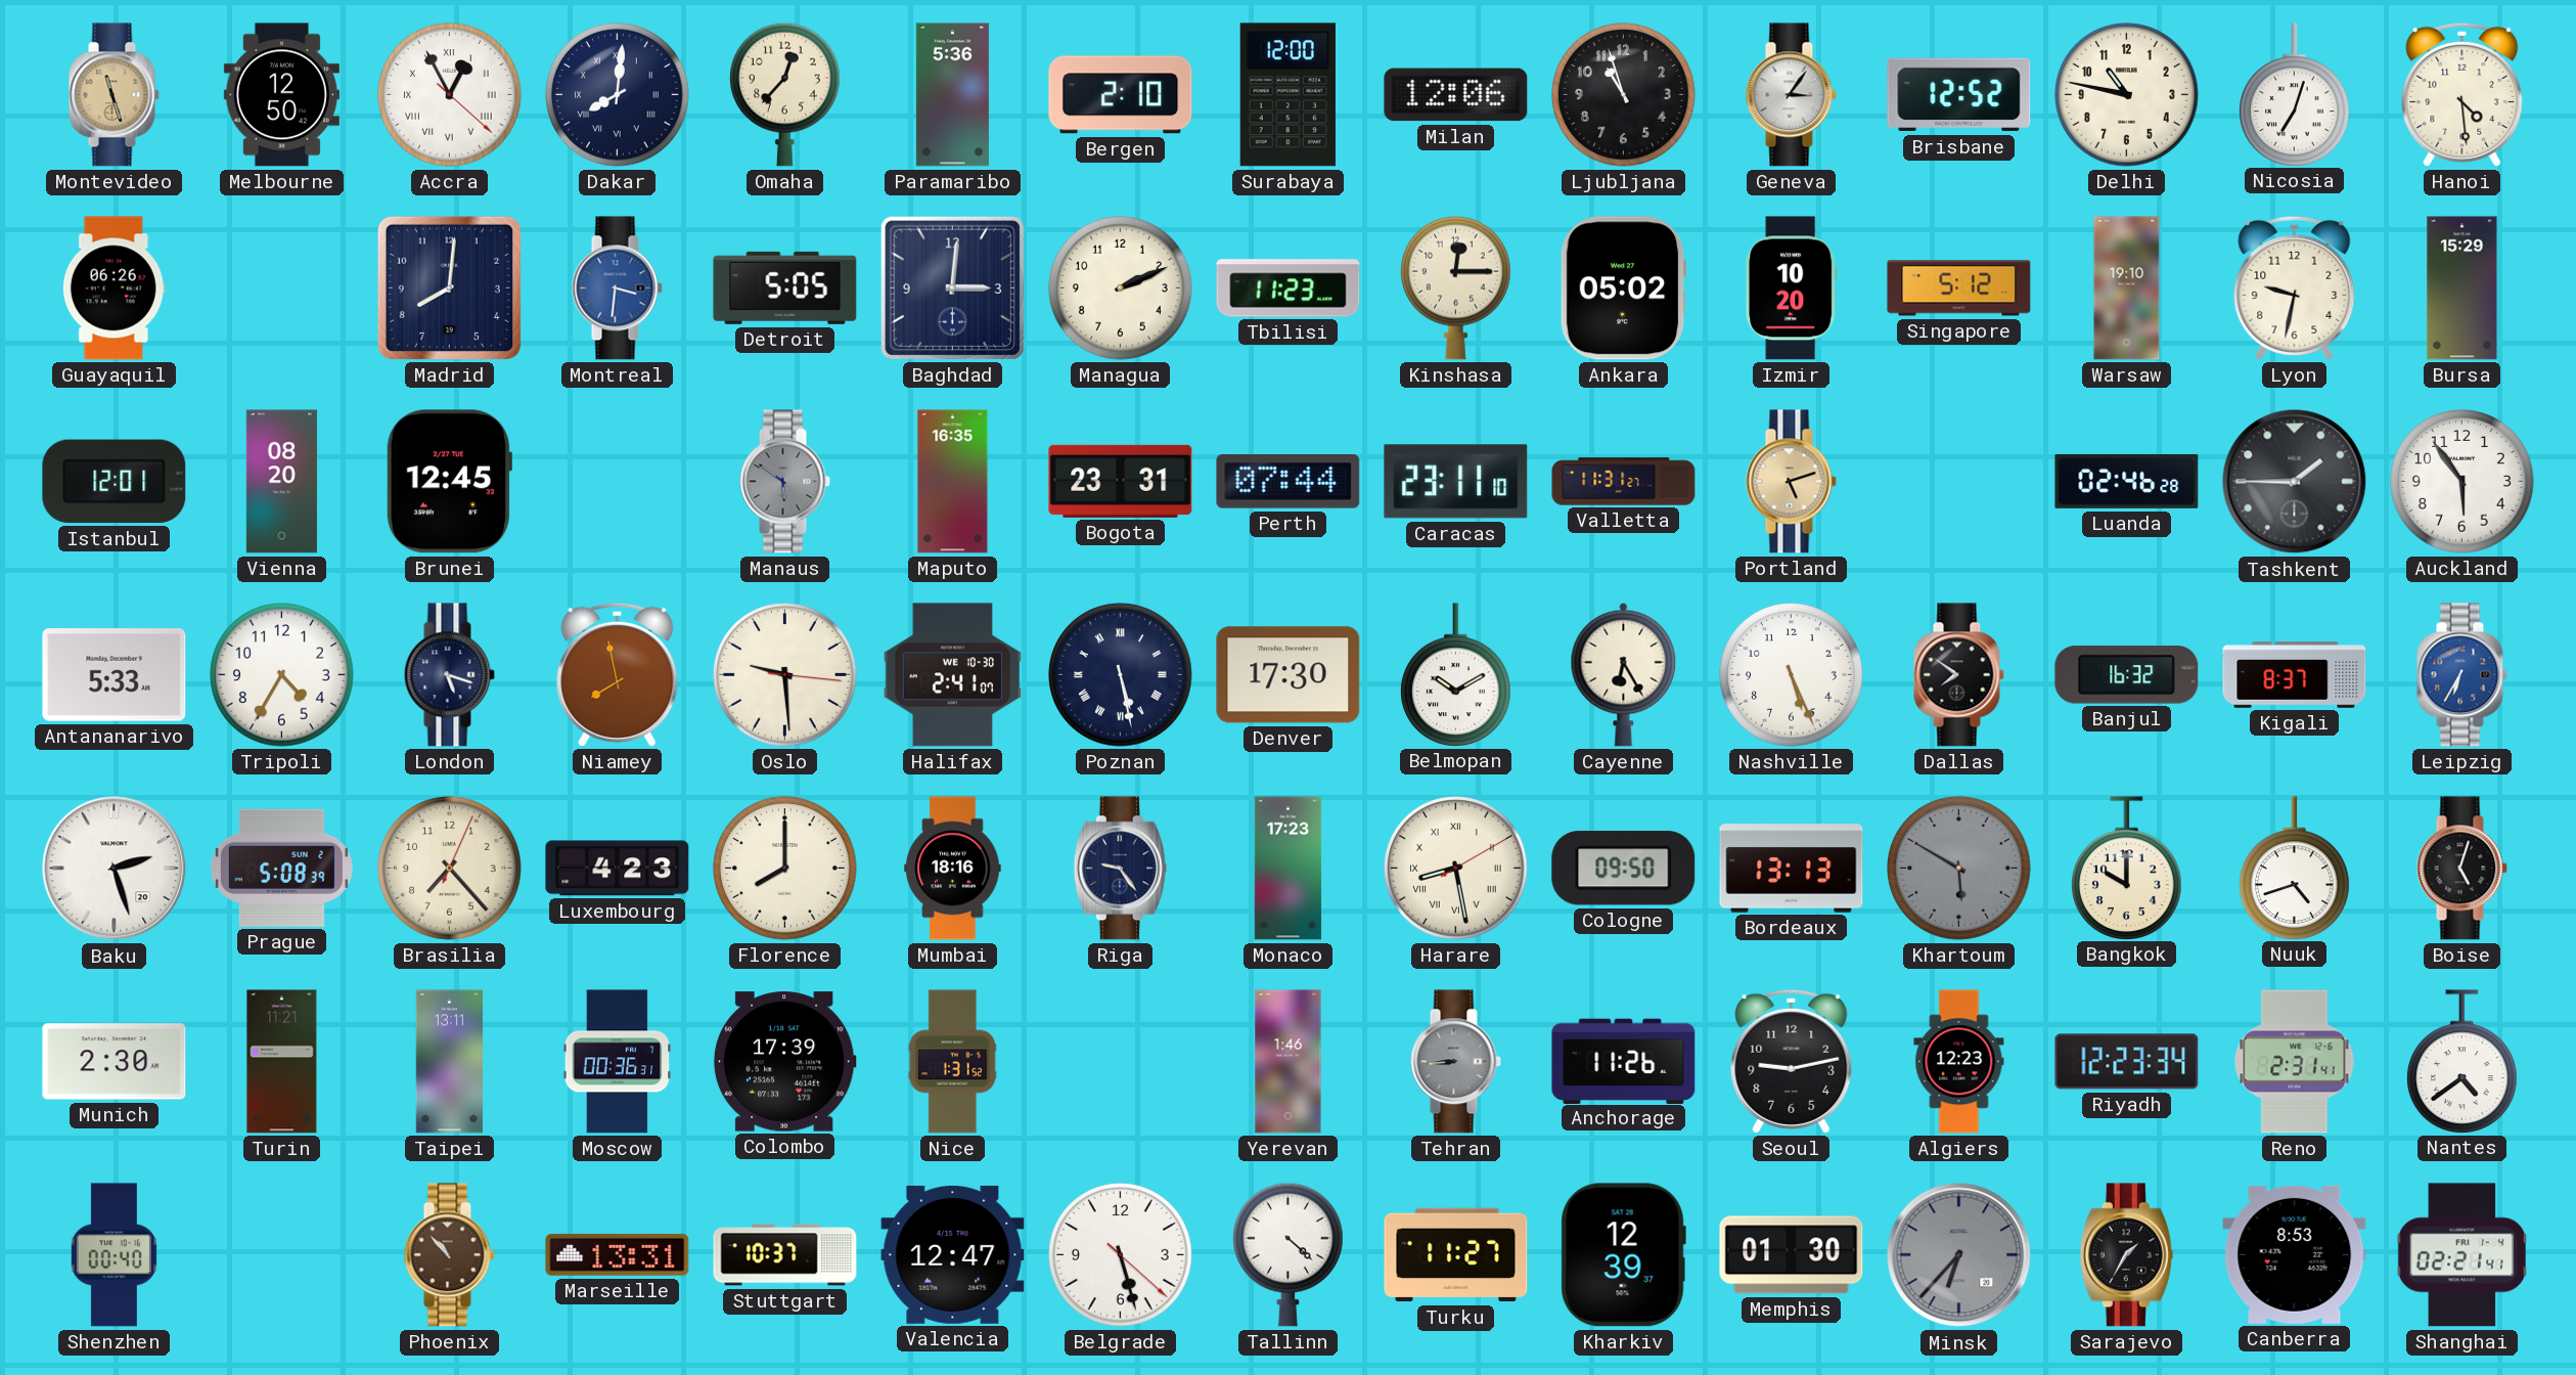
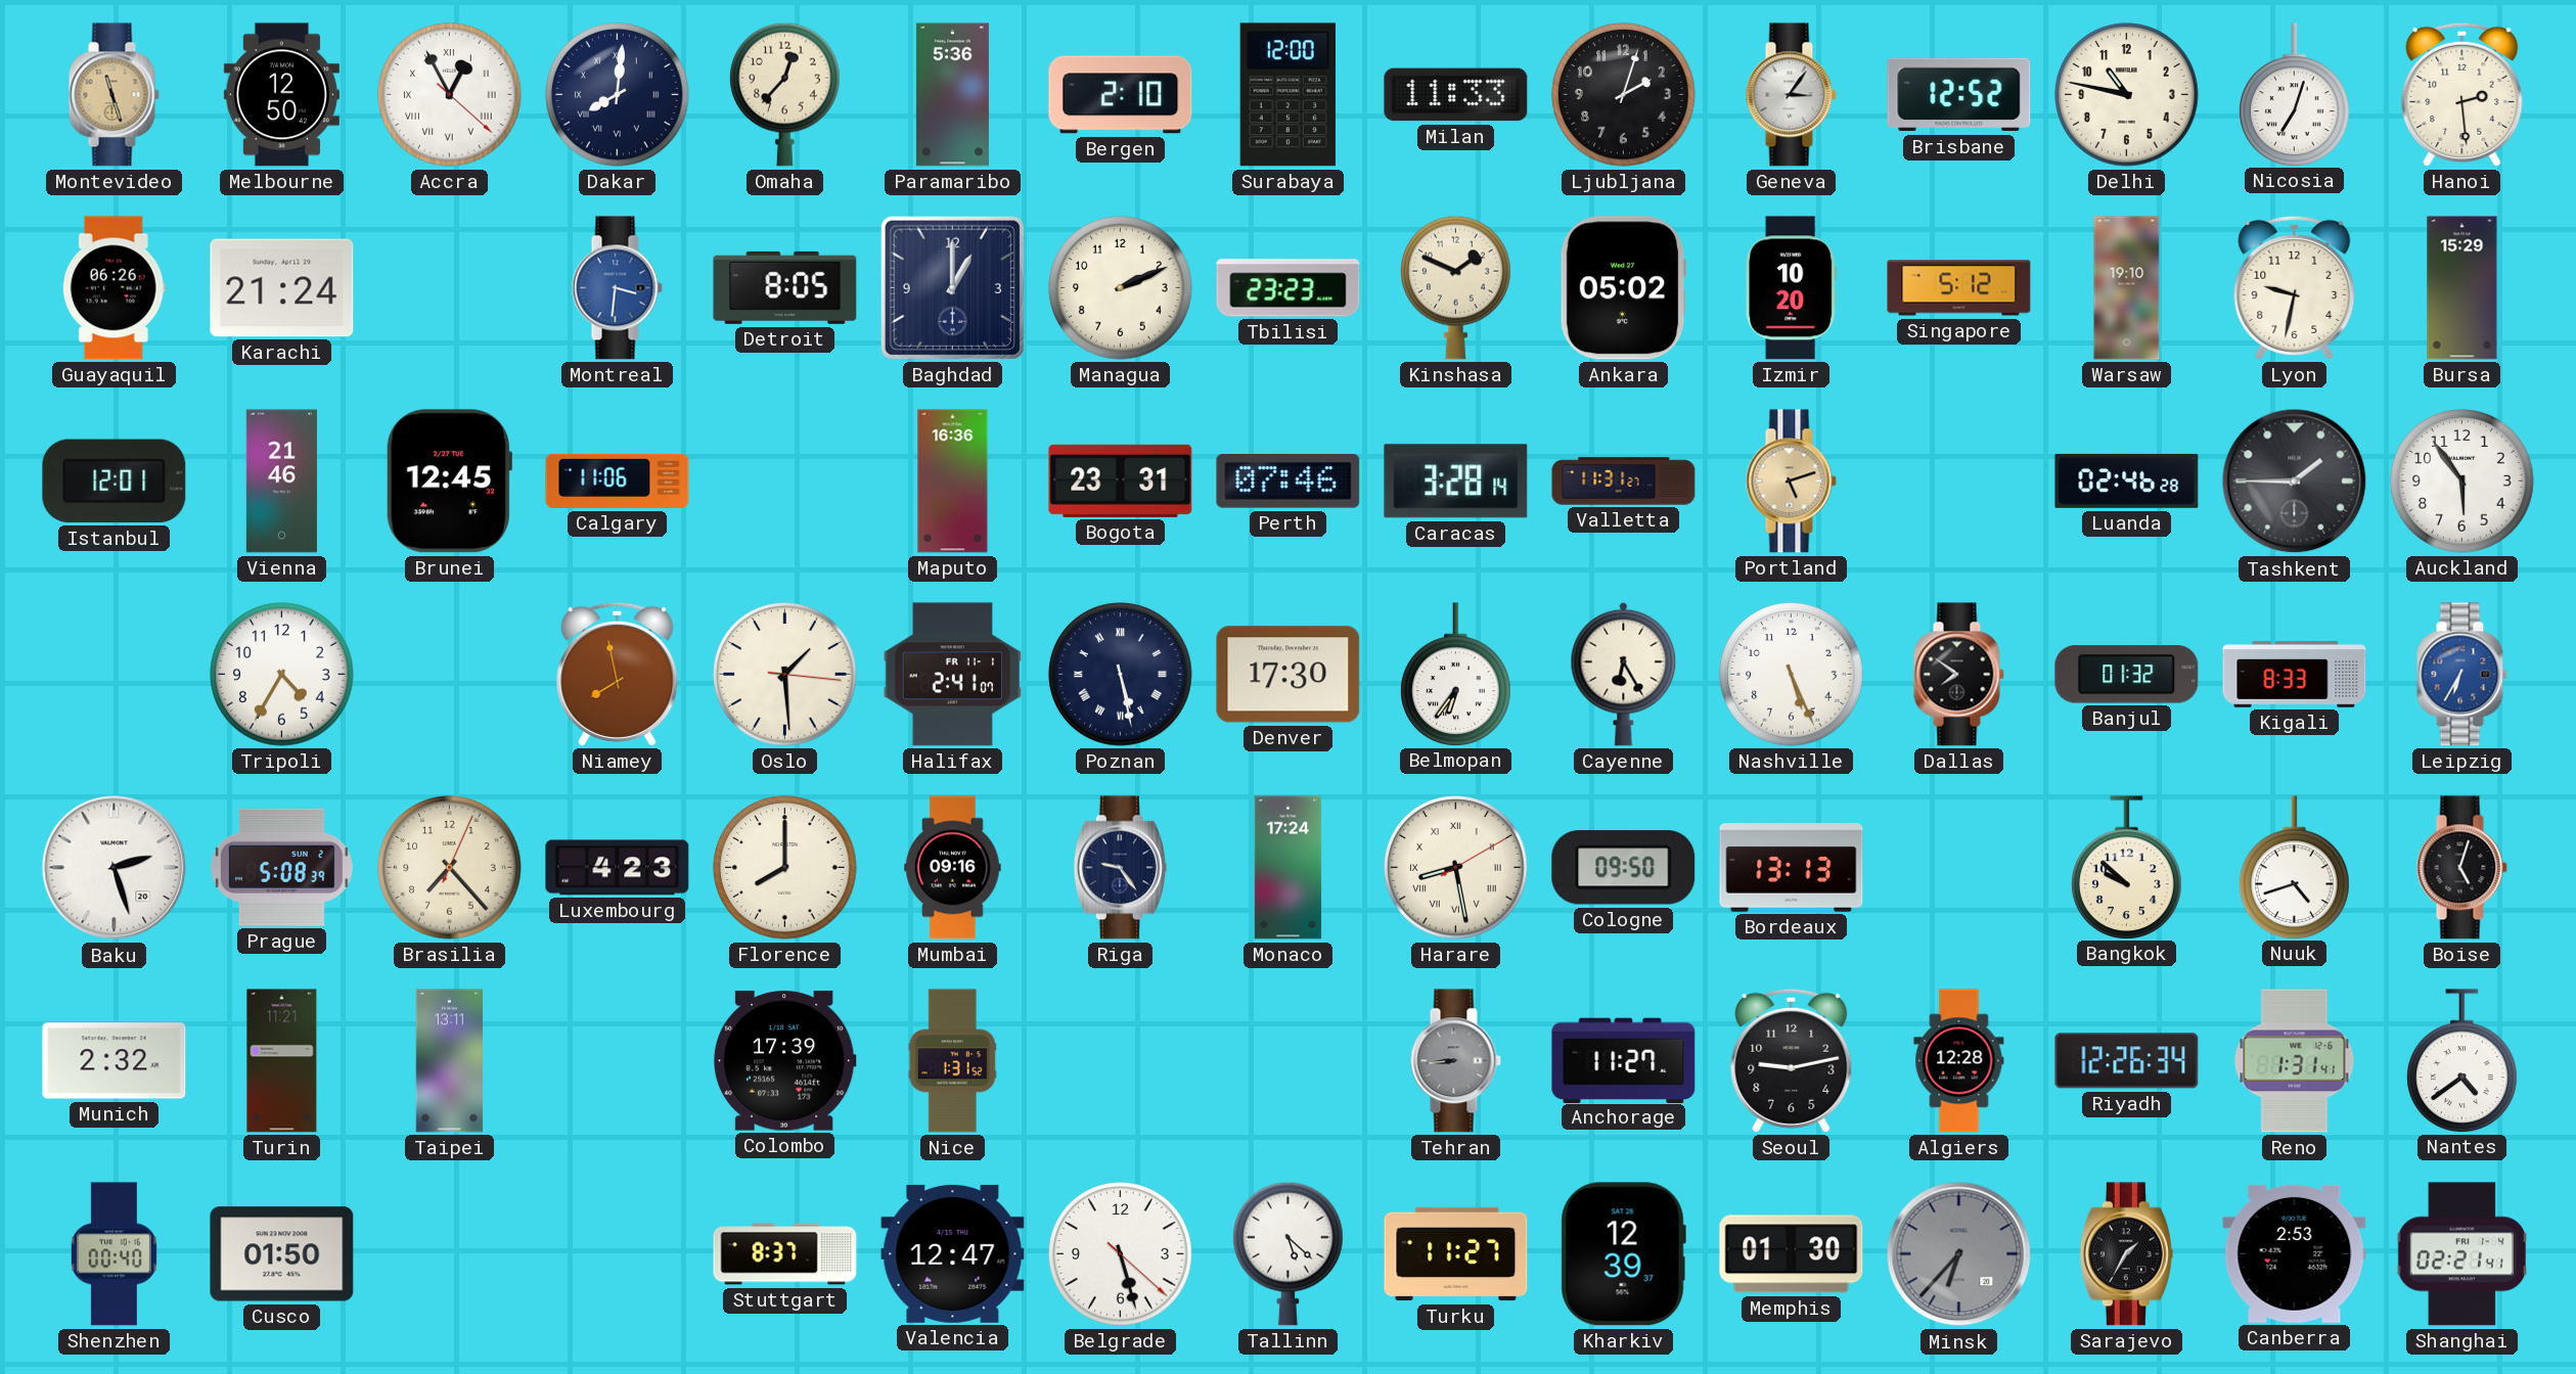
Milan: 12:06 -> 11:33 (1456, 95)
Ljubljana: 10:57 -> 2:03 (1624, 95)
Hanoi: 4:29 -> 2:29 (2462, 94)
Karachi: none -> 21:24 (282, 288)
Madrid: 8:01 -> none (449, 287)
Detroit: 5:05 -> 8:05 (785, 287)
Baghdad: 3:01 -> 1:00 (952, 287)
Tbilisi: 11:23 -> 23:23 (1289, 288)
Kinshasa: 12:15 -> 1:49 (1456, 287)
Vienna: 08:20 -> 21:46 (281, 482)
Calgary: none -> 11:06 (618, 480)
Manaus: 5:51 -> none (784, 482)
Maputo: 16:35 -> 16:36 (953, 482)
Perth: 07:44 -> 07:46 (1289, 482)
Caracas: 23:11 -> 3:28 (1456, 482)
Antananarivo: 5:33 -> none (115, 675)
London: 5:18 -> none (449, 675)
Oslo: 9:29 -> 1:29 (785, 675)
Halifax date: WE 10-30 -> FR 11-1 (952, 675)
Belmopan: 10:10 -> 6:36 (1456, 674)
Banjul: 16:32 -> 01:32 (2127, 675)
Kigali: 8:37 -> 8:33 (2295, 675)
Mumbai: 18:16 -> 09:16 (953, 868)
Monaco: 17:23 -> 17:24 (1289, 868)
Khartoum: 5:50 -> none (1959, 869)
Bangkok: 10:00 -> 9:52 (2127, 867)
Munich: 2:30 -> 2:32 (115, 1061)
Moscow: 00:36 -> none (618, 1062)
Yerevan: 1:46 -> none (1289, 1062)
Anchorage: 11:26 -> 11:27 (1624, 1060)
Algiers: 12:23 -> 12:28 (1959, 1061)
Riyadh: 12:23 -> 12:26 (2127, 1061)
Reno: 2:31 -> 1:31 (2295, 1061)
Cusco: none -> 01:50 (282, 1254)
Phoenix: 10:53 -> none (449, 1255)
Marseille: 13:31 -> none (618, 1254)
Stuttgart: 10:37 -> 8:37 (785, 1254)
Tallinn: 4:22 -> 5:22 (1289, 1253)
Canberra: 8:53 -> 2:53 (2295, 1253)
